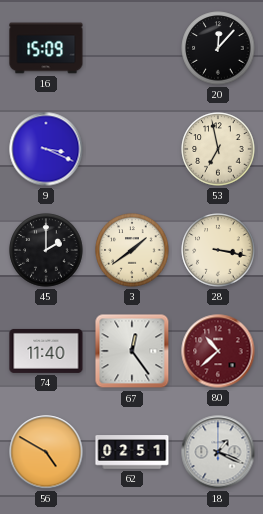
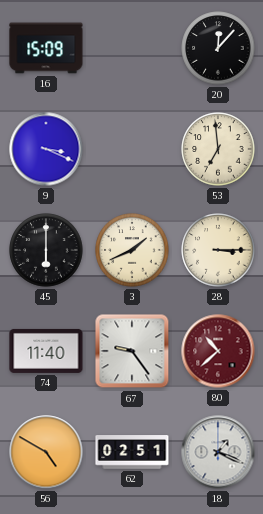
53: 6:58 -> 6:59 (218, 149)
45: 2:00 -> 6:00 (46, 250)
3: 1:39 -> 1:41 (132, 250)
28: 3:17 -> 3:15 (218, 250)
67: 12:24 -> 9:24 (132, 351)
